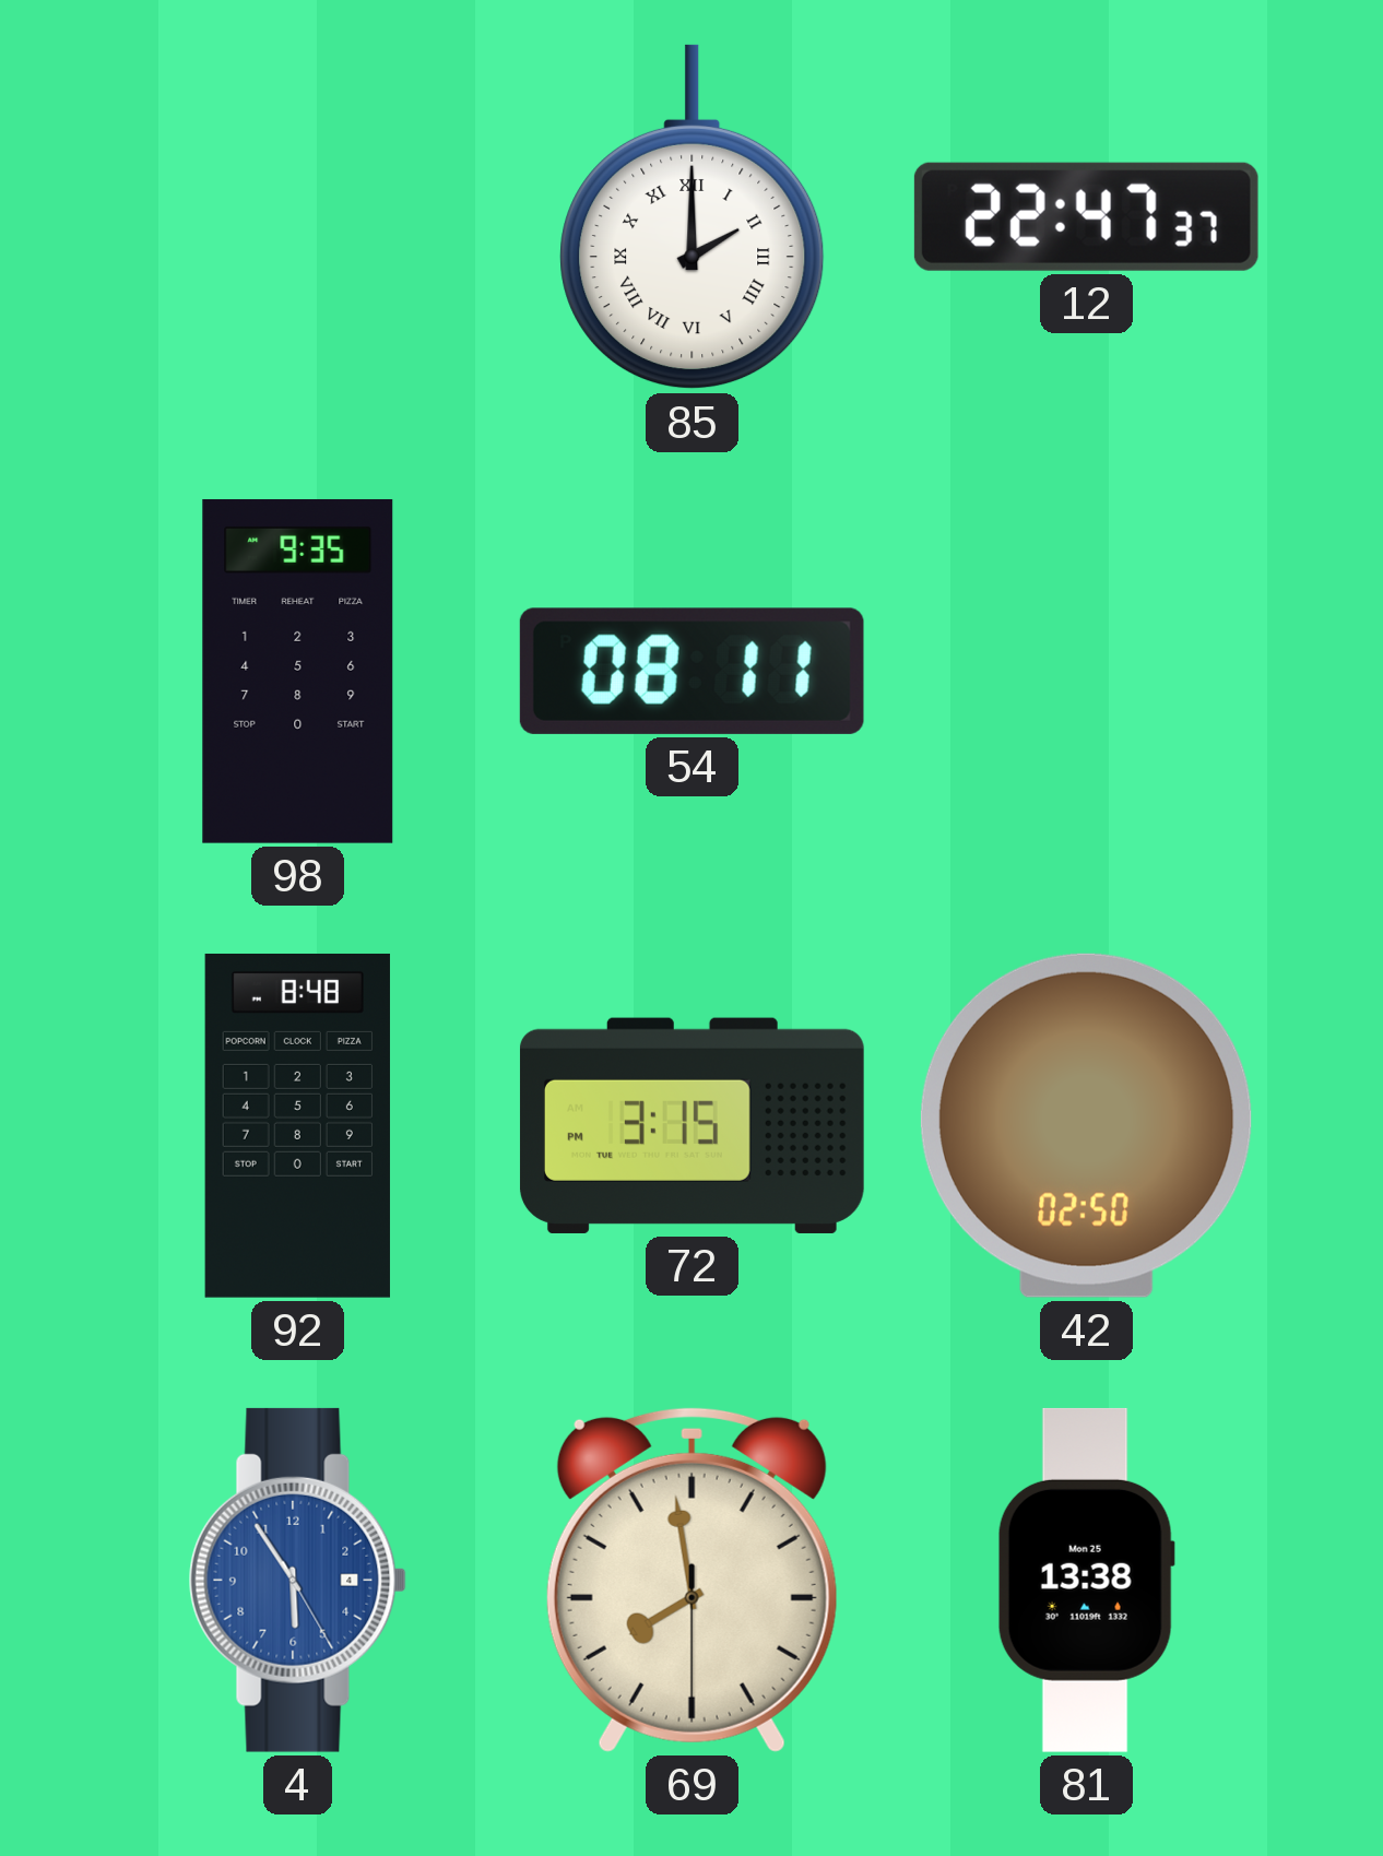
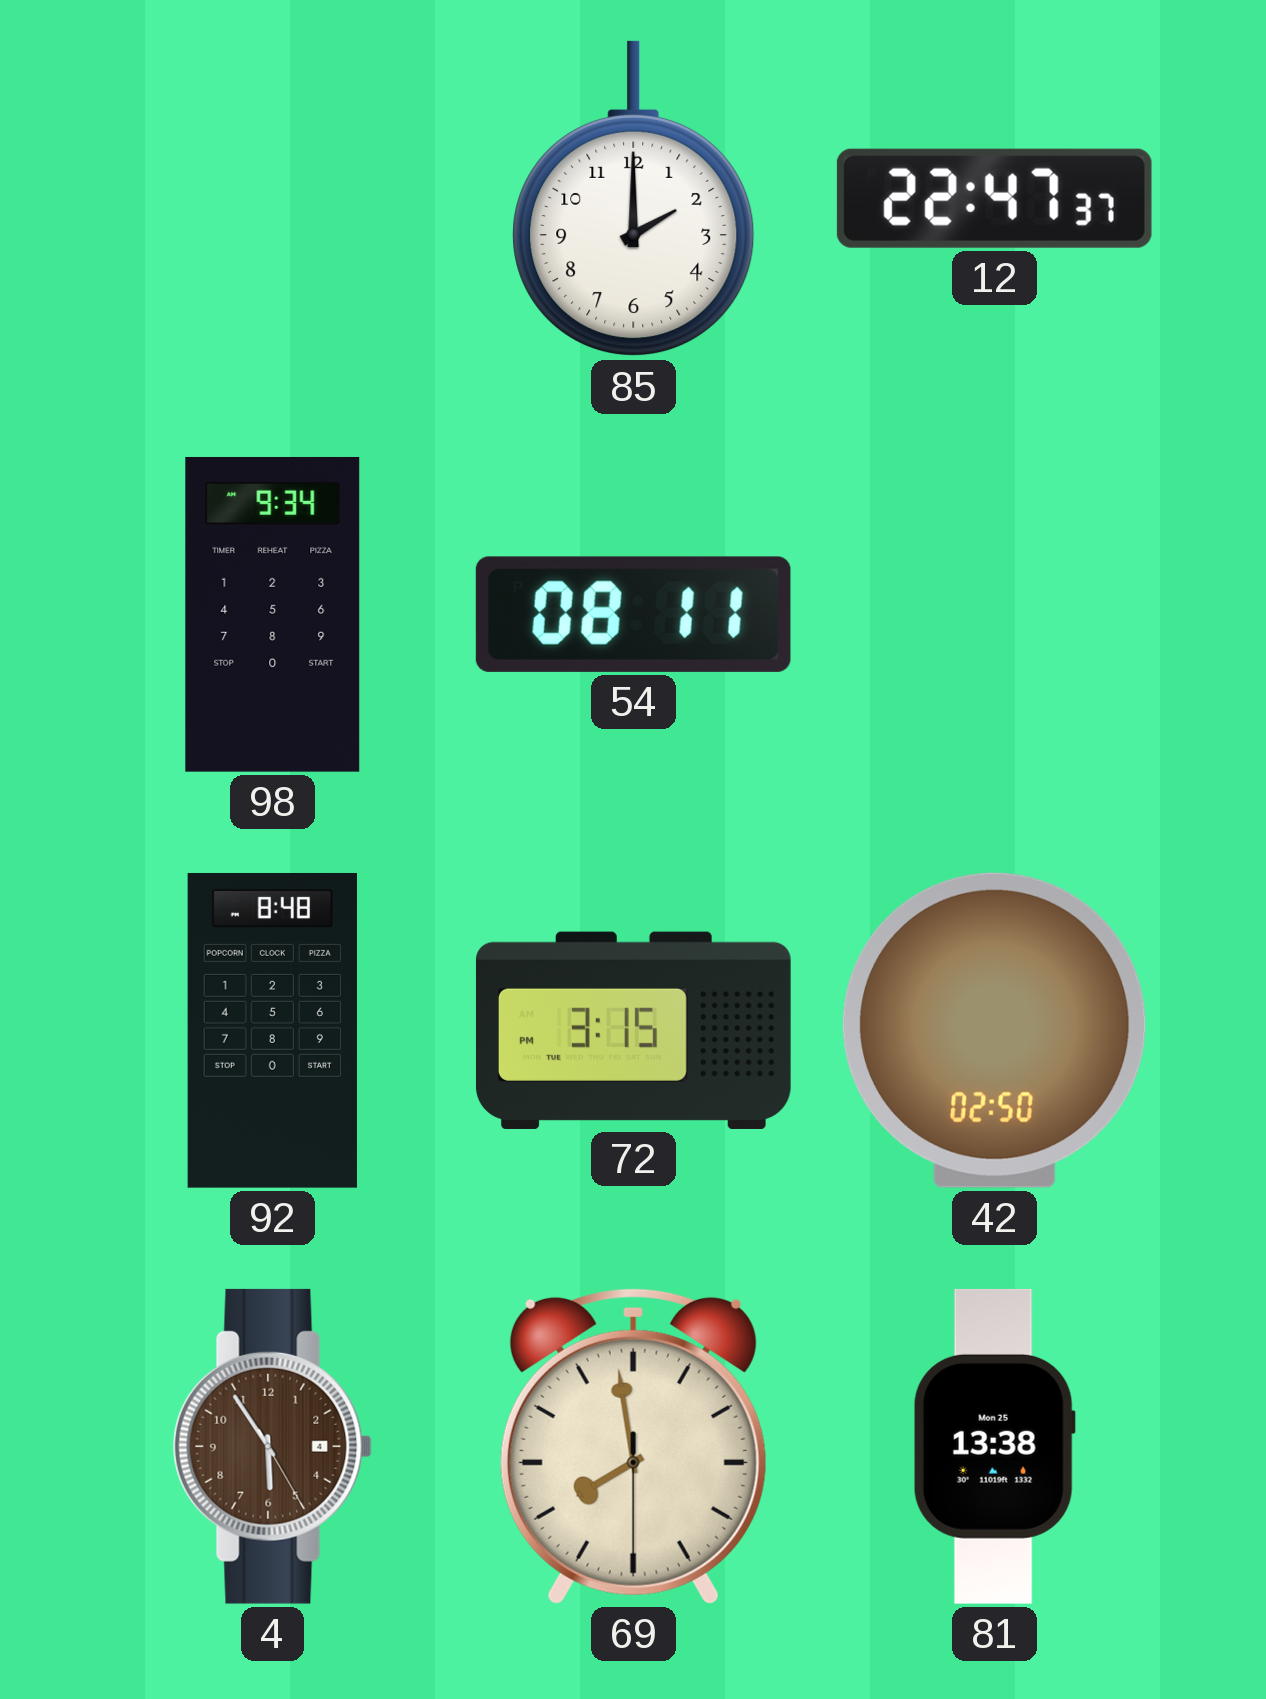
85 numerals: Roman -> Arabic (634, 199)
98: 9:35 -> 9:34 (273, 614)
4 dial: blue -> brown (272, 1446)
